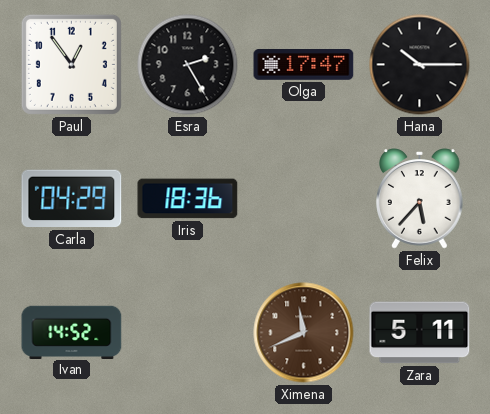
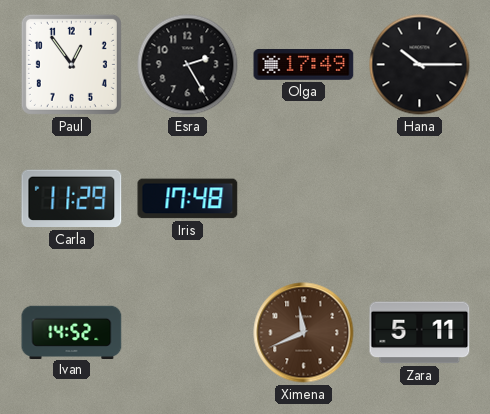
Olga: 17:47 -> 17:49 (304, 65)
Carla: 04:29 -> 11:29 (72, 199)
Iris: 18:36 -> 17:48 (188, 199)
Felix: 5:37 -> none (420, 199)
